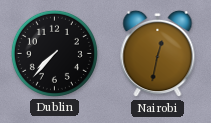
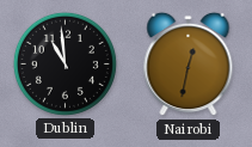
Dublin: 7:37 -> 10:59 (64, 63)
